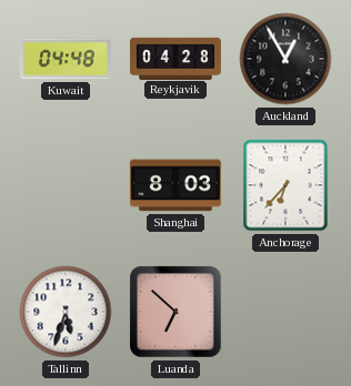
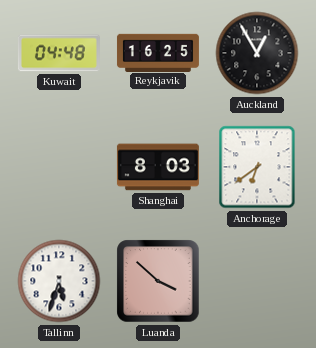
Reykjavik: 04:28 -> 16:25 (158, 52)
Anchorage: 6:37 -> 6:39 (257, 167)
Luanda: 6:52 -> 3:52 (158, 281)
